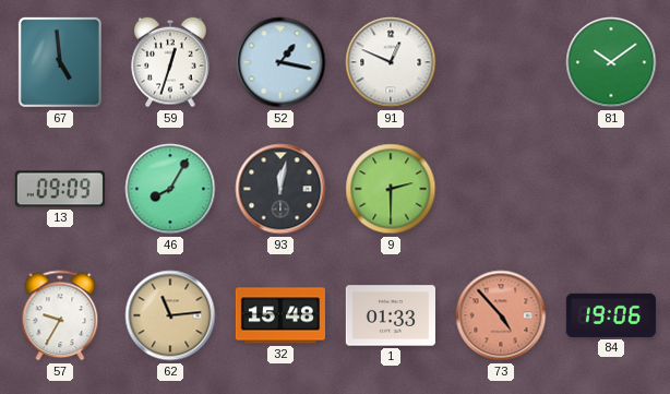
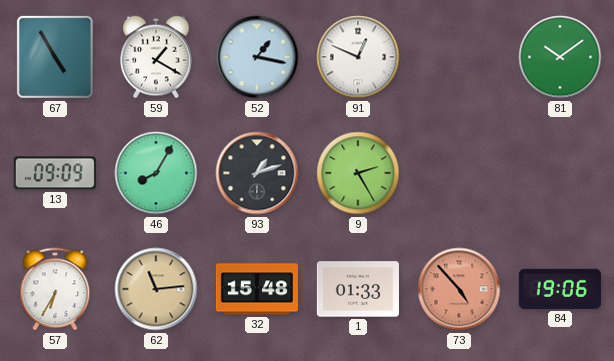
67: 4:59 -> 4:55 (55, 57)
59: 12:33 -> 1:20 (156, 57)
93: 12:02 -> 1:12 (257, 173)
9: 2:30 -> 2:25 (358, 173)
57: 9:35 -> 6:35 (55, 289)
